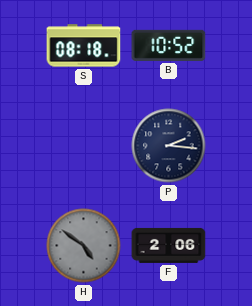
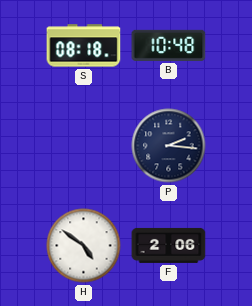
B: 10:52 -> 10:48 (169, 45)
H dial: grey -> white (84, 246)
